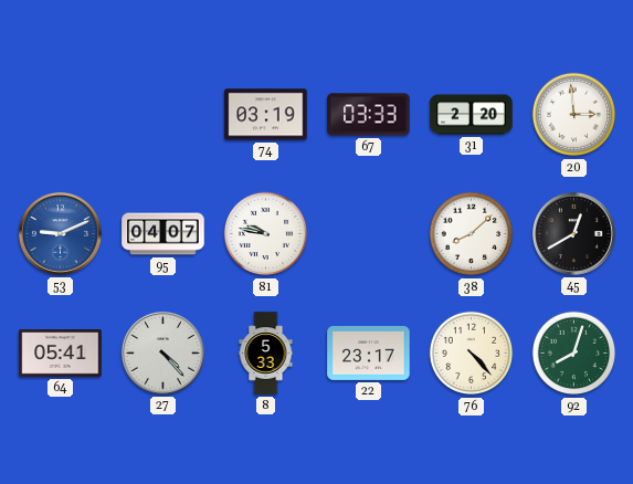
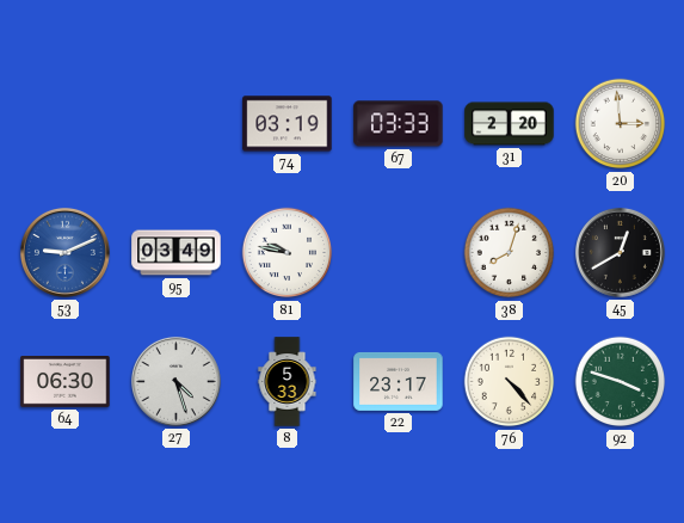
95: 04:07 -> 03:49 (177, 253)
38: 8:08 -> 8:03 (510, 253)
64: 05:41 -> 06:30 (66, 382)
27: 4:23 -> 4:27 (175, 381)
92: 8:03 -> 3:48 (621, 382)
